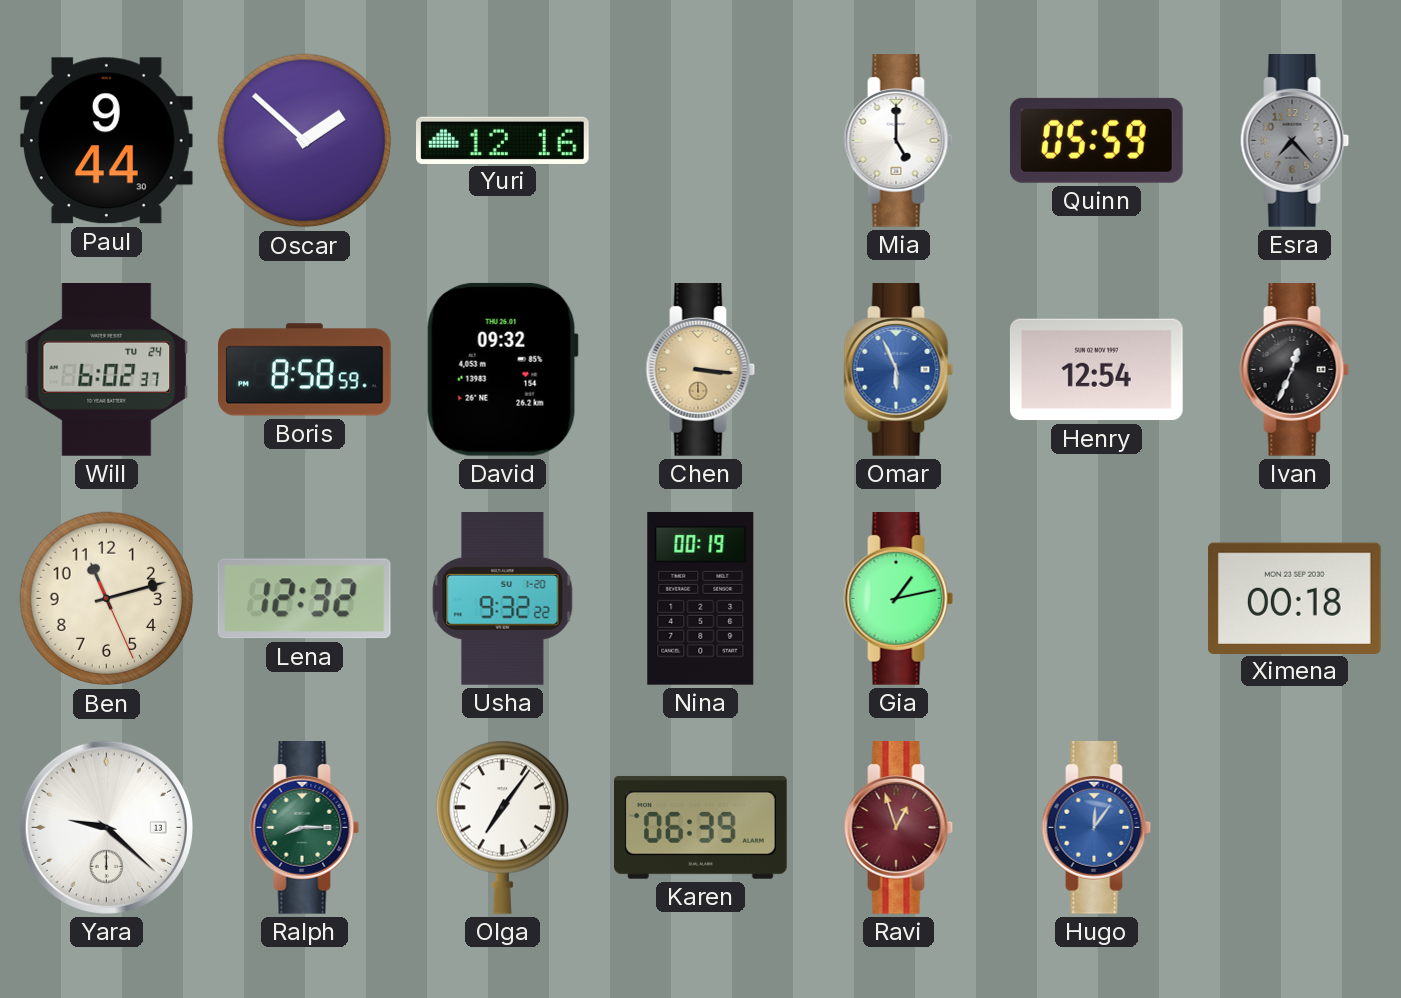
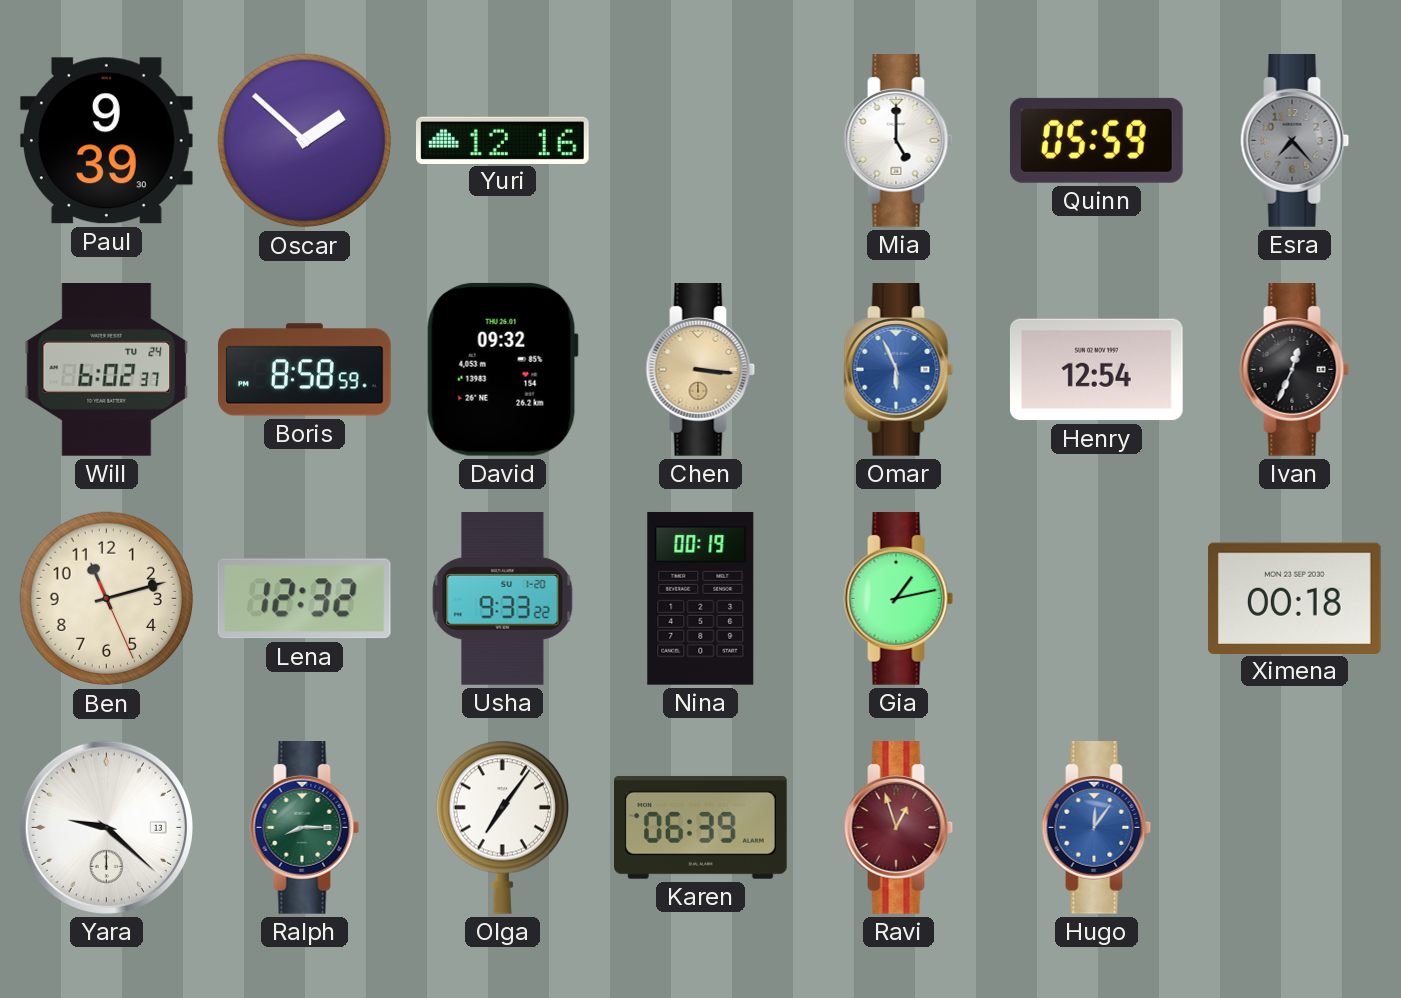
Paul: 9:44 -> 9:39 (106, 141)
Usha: 9:32 -> 9:33 (503, 599)
